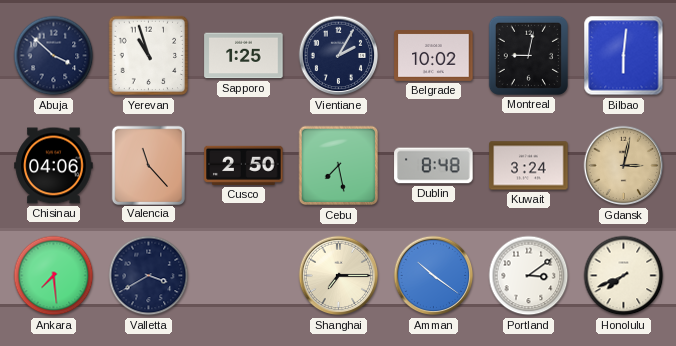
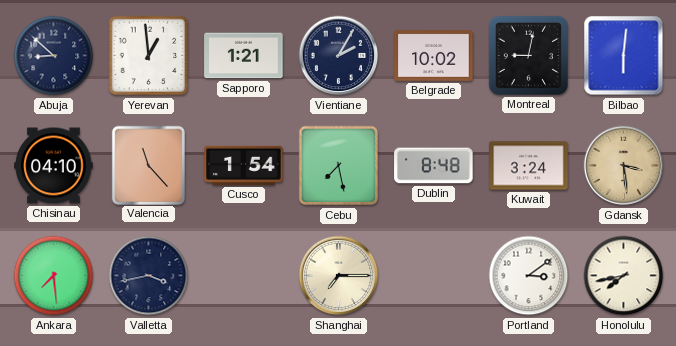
Abuja: 3:52 -> 8:52 (54, 56)
Yerevan: 10:57 -> 12:59 (149, 56)
Sapporo: 1:25 -> 1:21 (244, 56)
Chisinau: 04:06 -> 04:10 (54, 166)
Cusco: 2:50 -> 1:54 (244, 165)
Gdansk: 3:02 -> 3:29 (624, 166)
Valletta: 3:40 -> 3:43 (149, 276)
Amman: 10:21 -> none (434, 276)
Honolulu: 7:41 -> 7:43 (624, 276)
